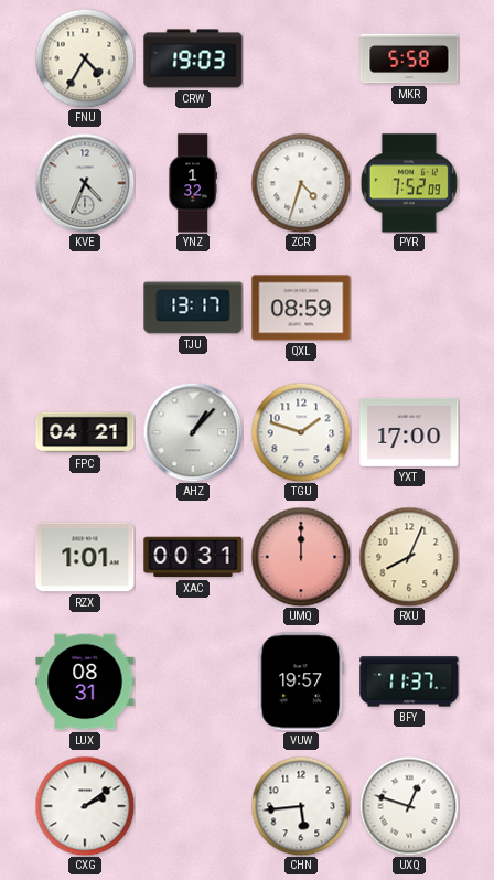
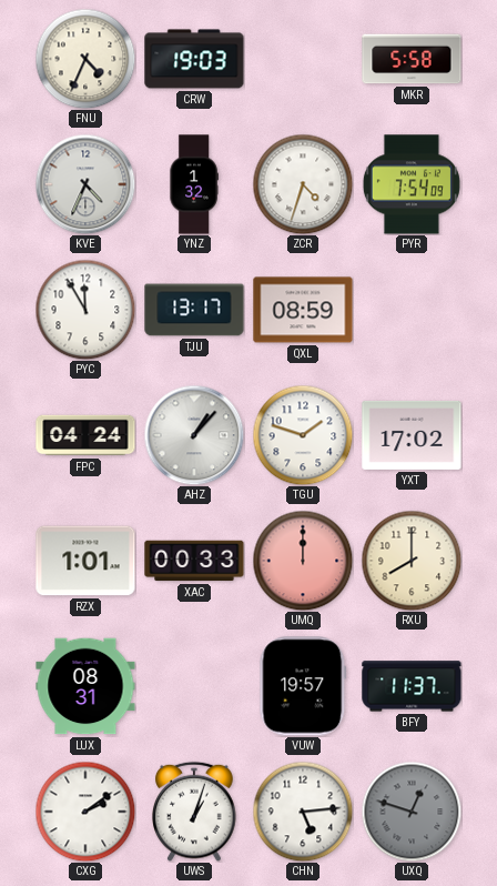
FNU: 4:35 -> 4:34 (85, 59)
PYR: 7:52 -> 7:54 (412, 184)
PYC: none -> 11:55 (85, 310)
FPC: 04:21 -> 04:24 (85, 435)
YXT: 17:00 -> 17:02 (412, 435)
XAC: 00:31 -> 00:33 (194, 561)
RXU: 8:04 -> 8:00 (412, 561)
UWS: none -> 1:03 (194, 812)
CHN: 5:44 -> 5:14 (303, 812)
UXQ dial: white -> grey (412, 812)
